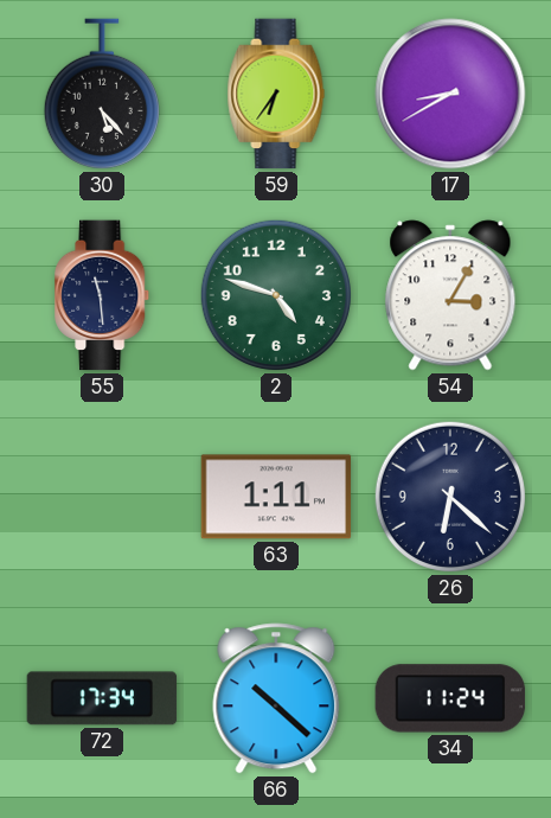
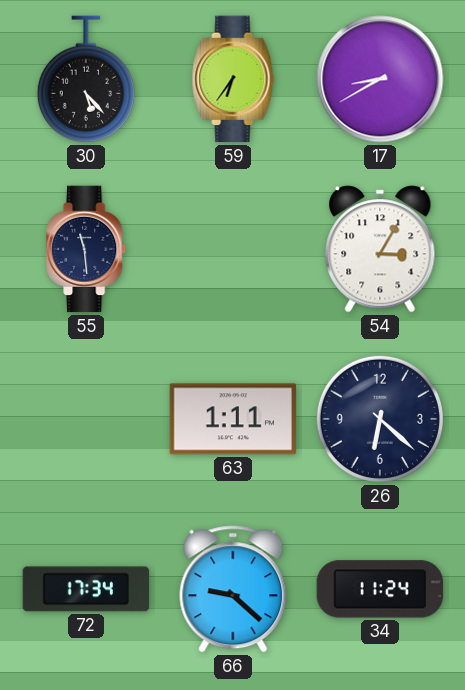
2: 4:48 -> none (276, 295)
66: 10:22 -> 9:22 (233, 589)
